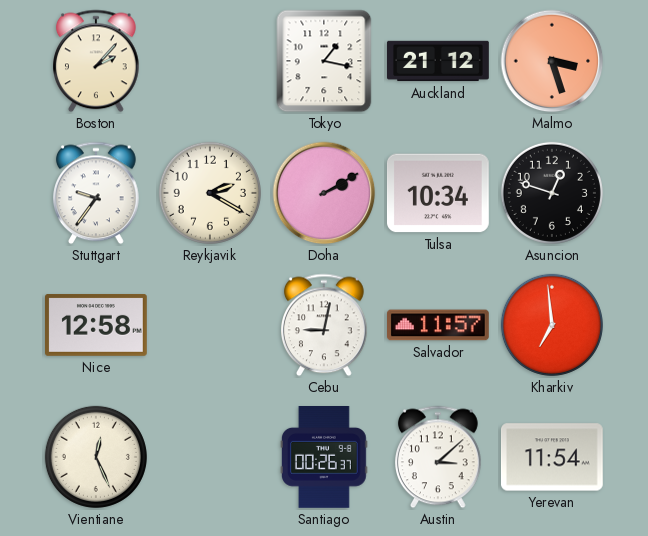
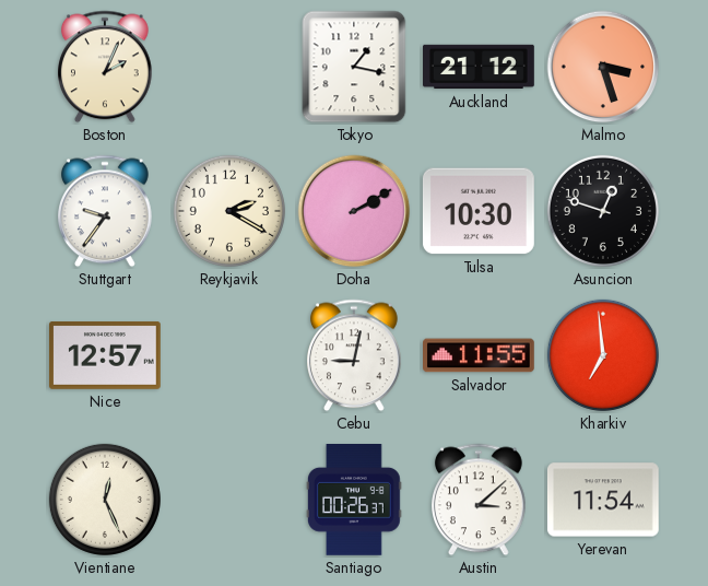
Boston: 2:07 -> 2:04 (106, 67)
Tulsa: 10:34 -> 10:30 (479, 211)
Nice: 12:58 -> 12:57 (106, 356)
Salvador: 11:57 -> 11:55 (480, 355)
